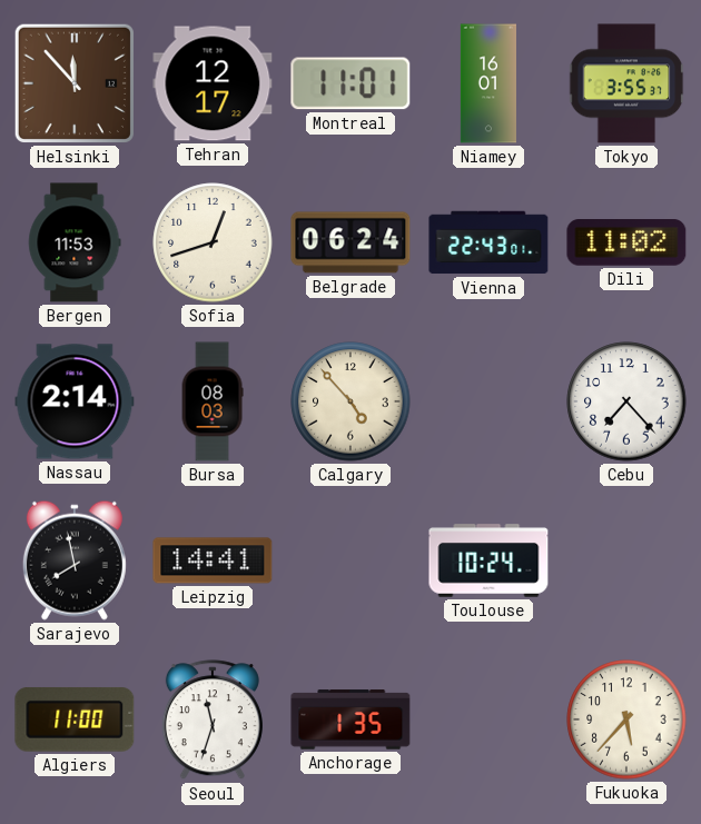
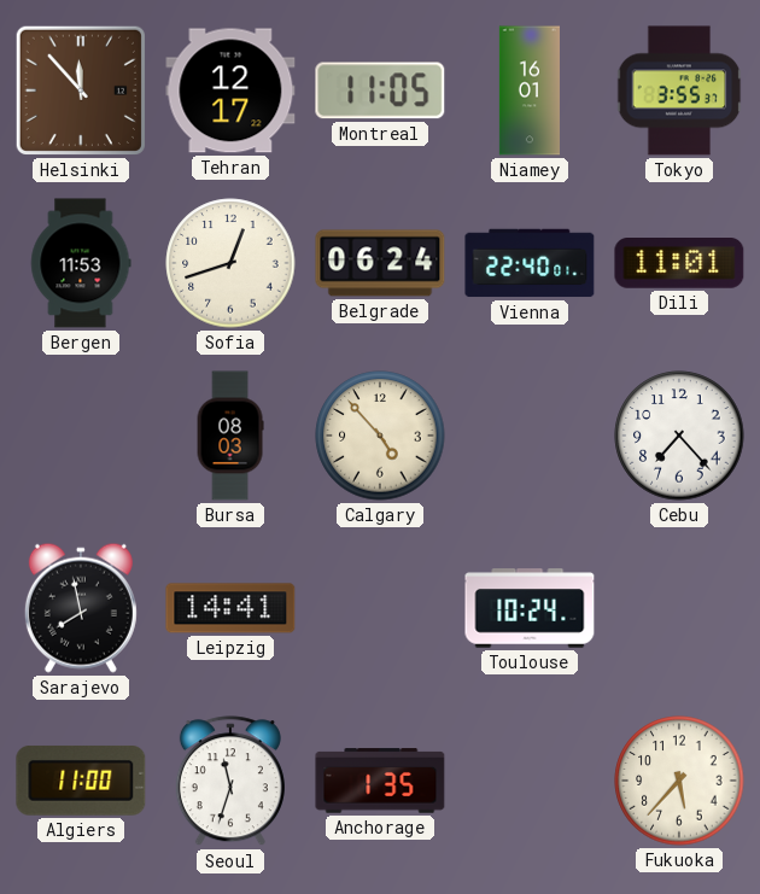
Montreal: 11:01 -> 11:05 (380, 90)
Vienna: 22:43 -> 22:40 (530, 263)
Dili: 11:02 -> 11:01 (679, 264)
Nassau: 2:14 -> none (75, 401)
